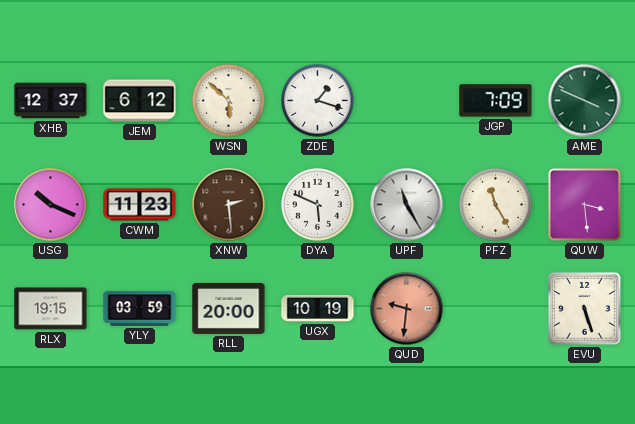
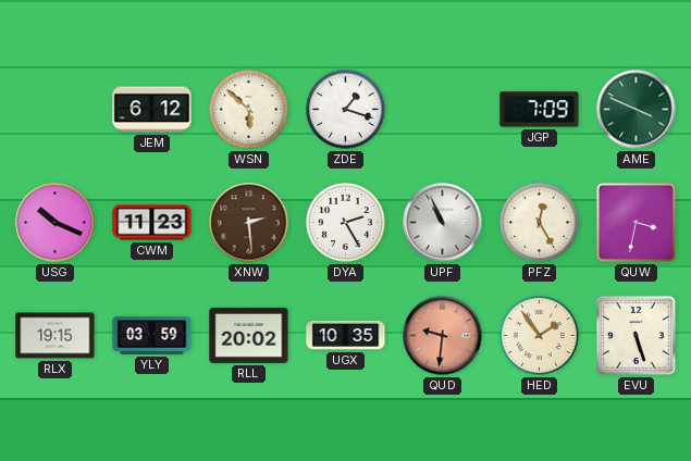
XHB: 12:37 -> none (51, 101)
DYA: 5:49 -> 2:25 (346, 223)
UPF: 11:25 -> 10:56 (443, 223)
PFZ: 11:25 -> 12:25 (540, 223)
QUW: 3:29 -> 3:32 (636, 222)
RLL: 20:00 -> 20:02 (249, 335)
UGX: 10:19 -> 10:35 (346, 335)
HED: none -> 1:54 (540, 336)
